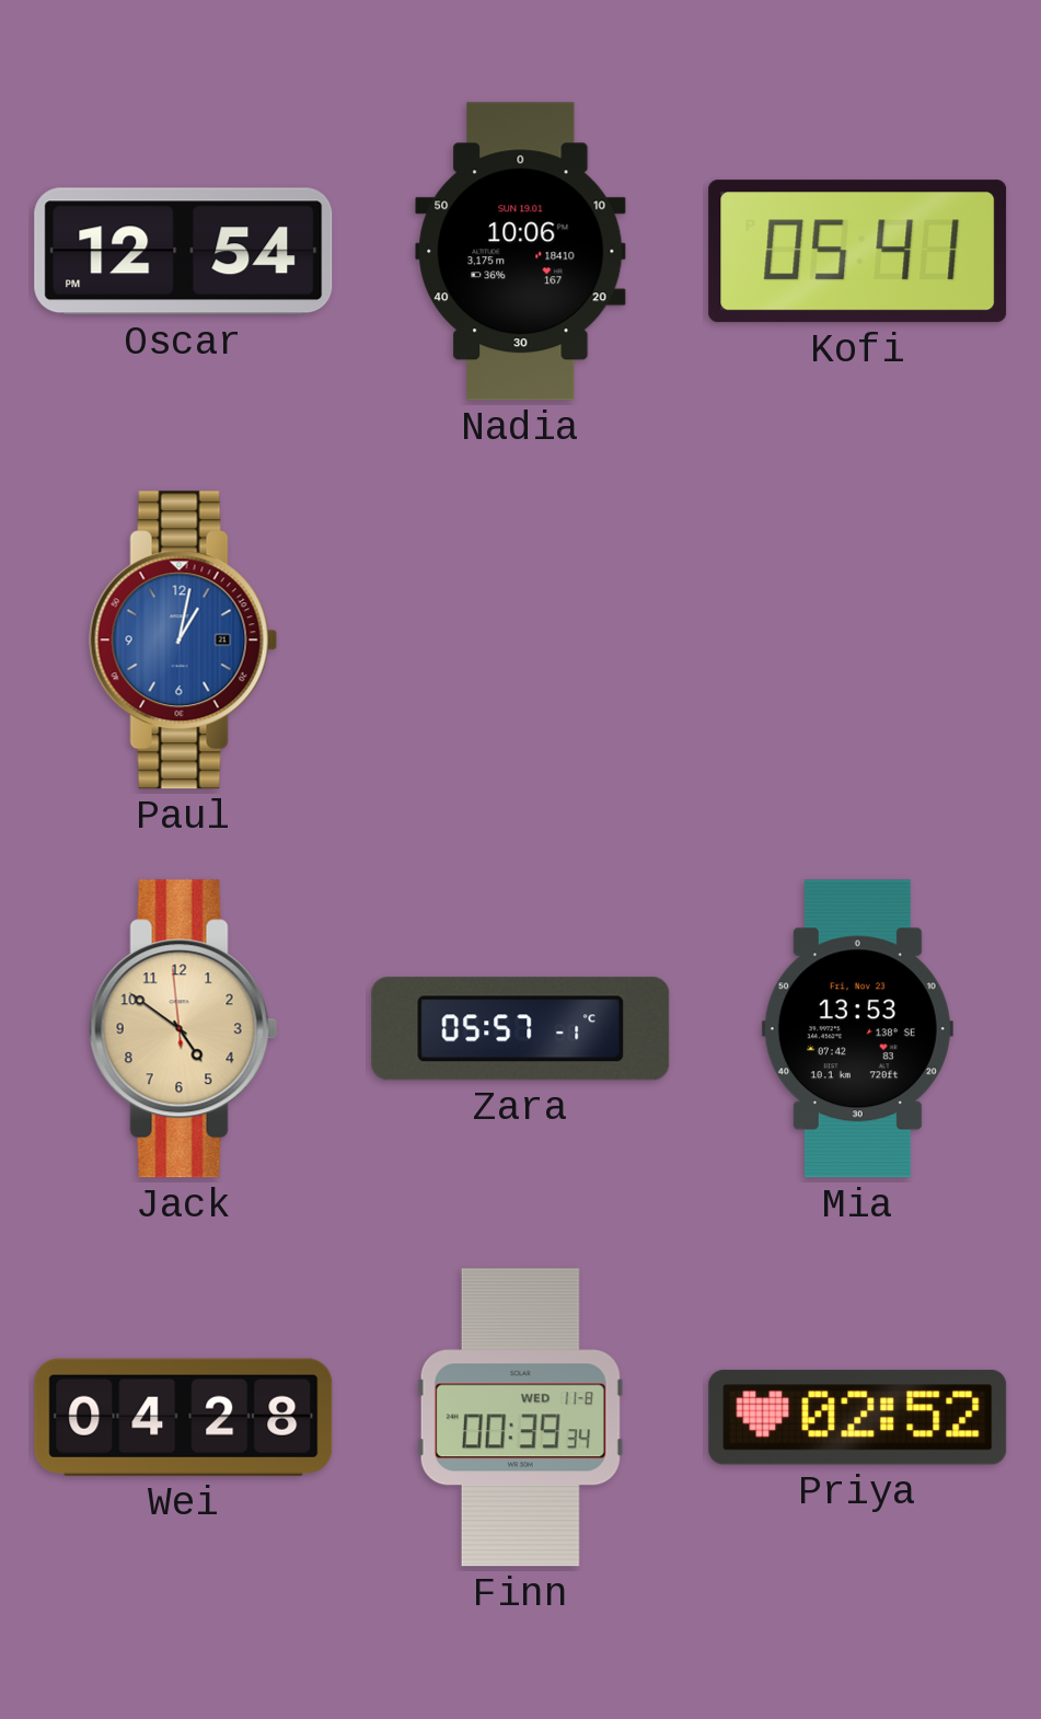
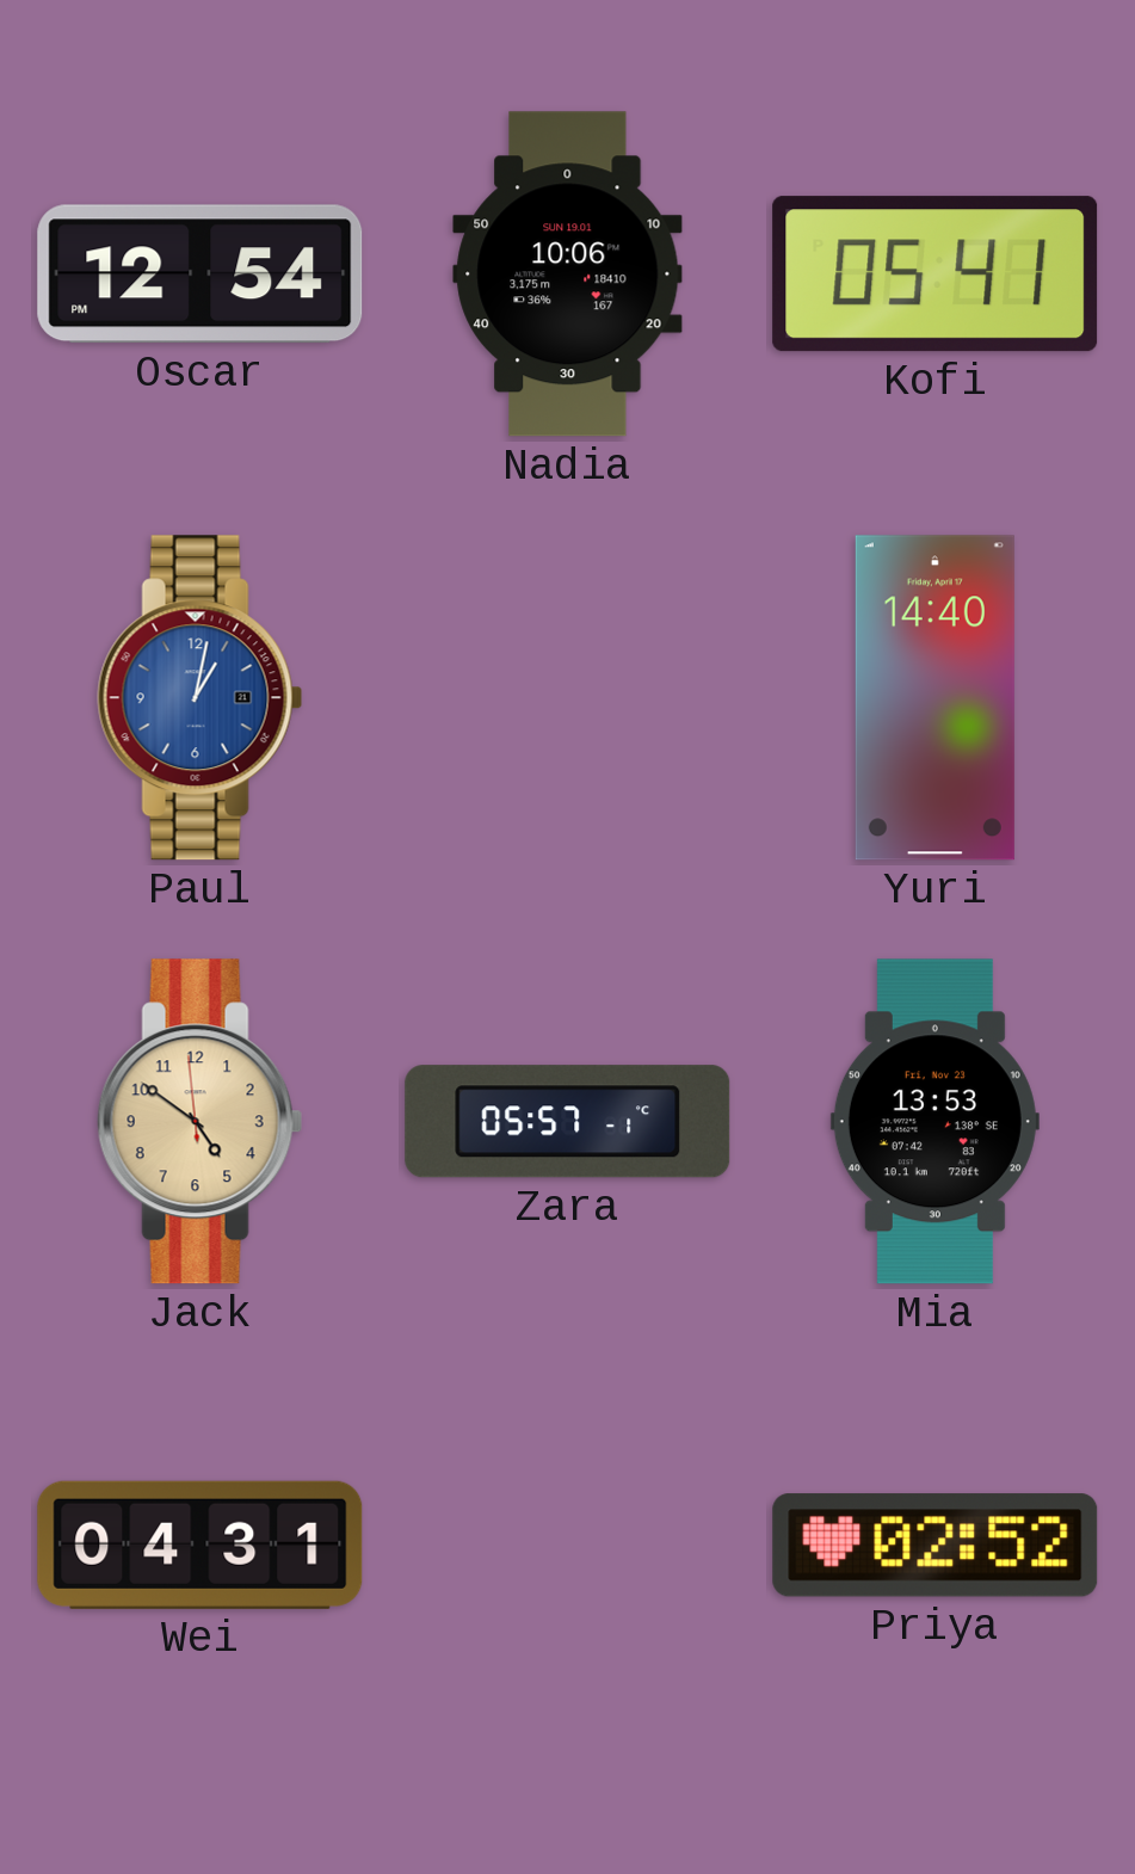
Yuri: none -> 14:40 (934, 698)
Wei: 04:28 -> 04:31 (201, 1545)
Finn: 00:39 -> none (520, 1418)
